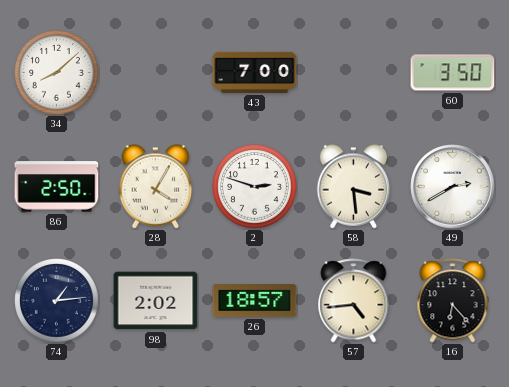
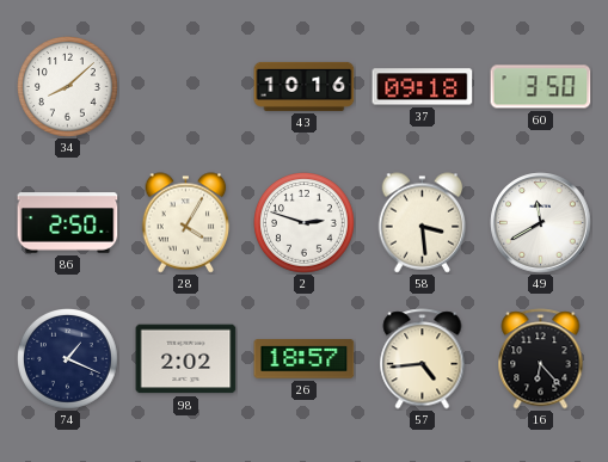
43: 7:00 -> 10:16 (305, 86)
37: none -> 09:18 (423, 87)
49: 2:40 -> 11:40 (541, 223)
74: 1:14 -> 1:19 (68, 359)
